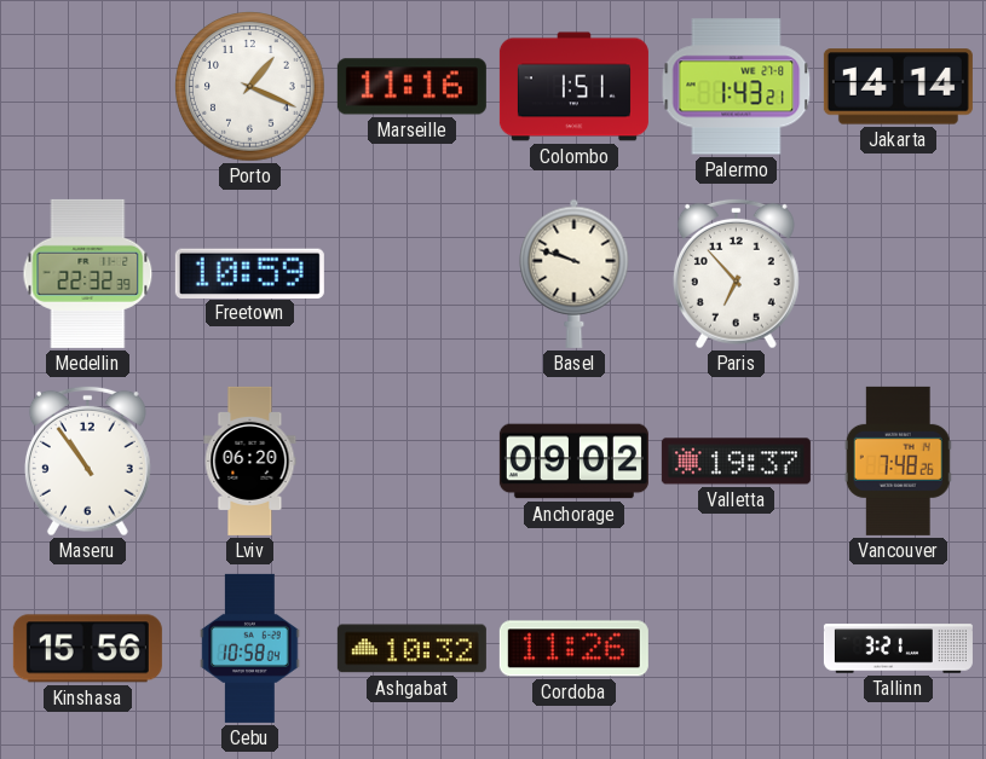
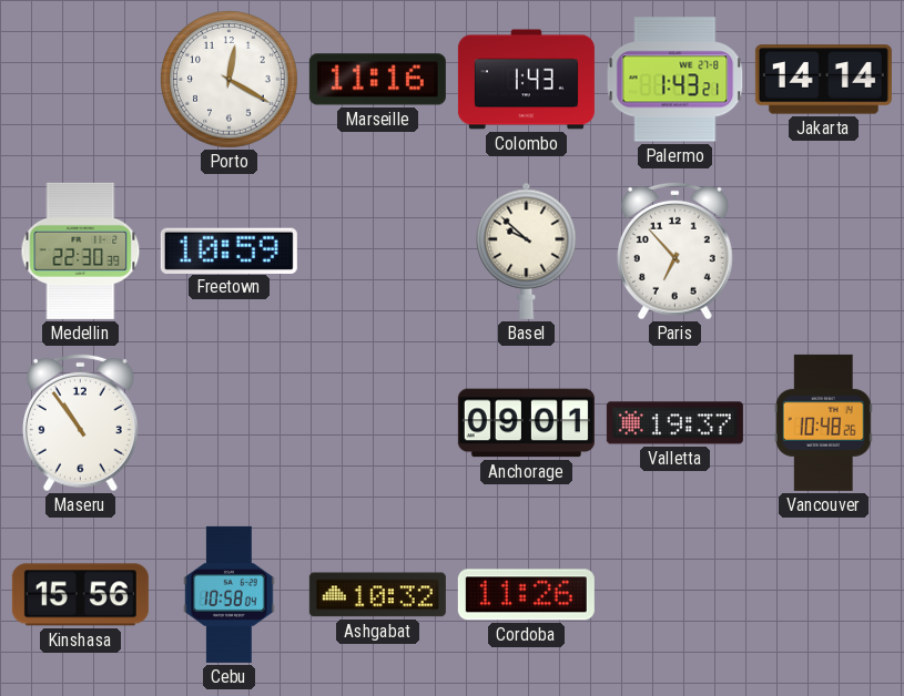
Porto: 1:19 -> 12:20 (230, 80)
Colombo: 1:51 -> 1:43 (526, 80)
Medellin: 22:32 -> 22:30 (81, 250)
Basel: 9:48 -> 9:52 (527, 250)
Lviv: 06:20 -> none (250, 460)
Anchorage: 09:02 -> 09:01 (526, 423)
Vancouver: 7:48 -> 10:48 (823, 422)
Tallinn: 3:21 -> none (898, 649)
